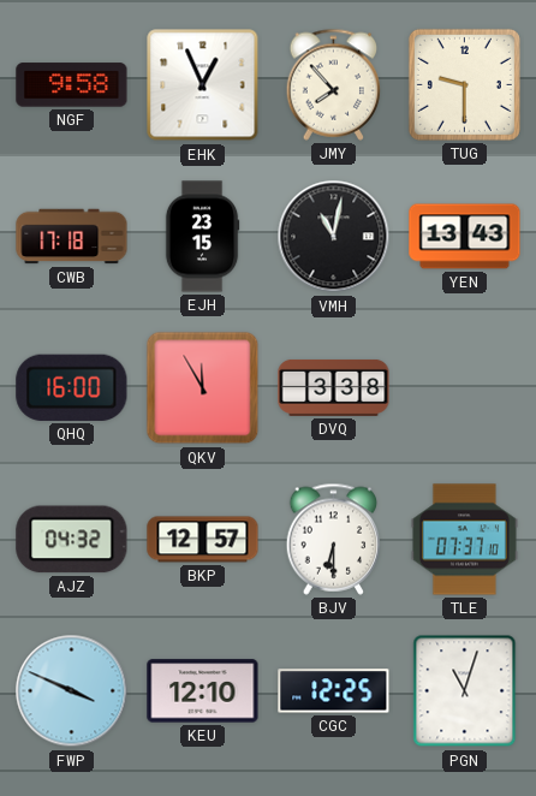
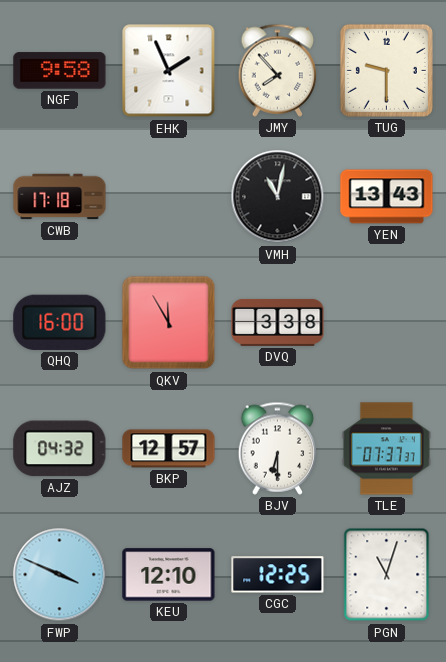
EHK: 12:56 -> 1:56 (169, 71)
EJH: 23:15 -> none (202, 237)
TLE: 07:37:10 -> 07:37:37 (386, 449)
